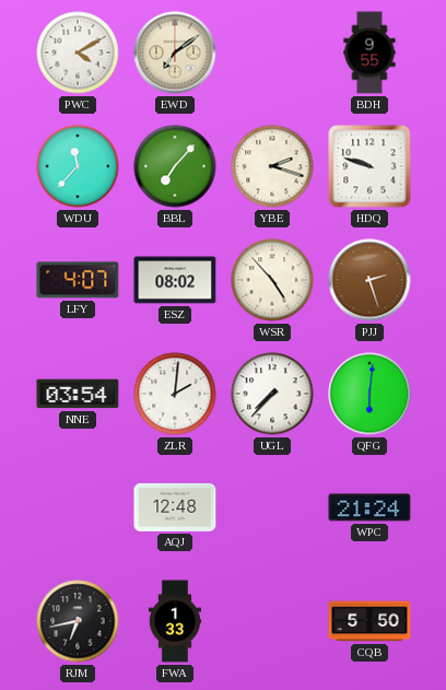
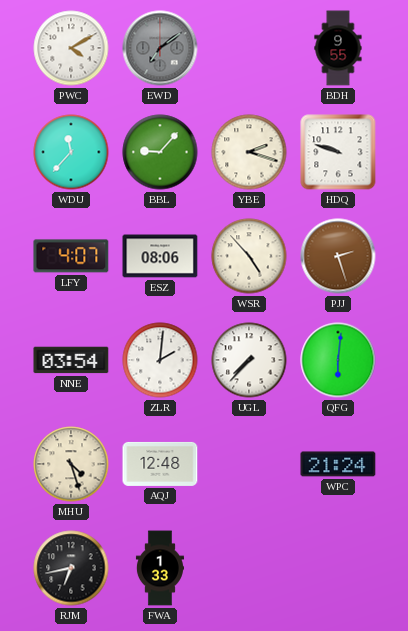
EWD dial: cream -> grey (160, 48)
BBL: 7:07 -> 9:07 (160, 152)
ESZ: 08:02 -> 08:06 (160, 256)
MHU: none -> 4:27 (71, 464)
CQB: 5:50 -> none (369, 621)
